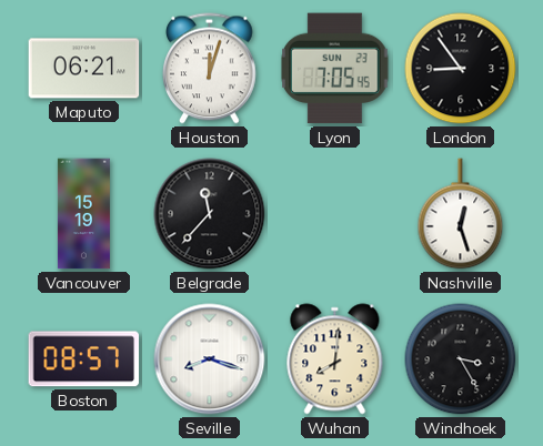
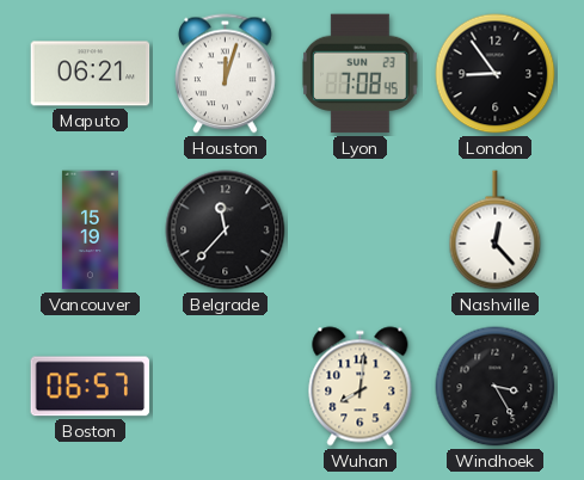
Lyon: 7:05 -> 7:08 (361, 74)
Nashville: 12:27 -> 12:23 (496, 230)
Boston: 08:57 -> 06:57 (91, 387)
Seville: 8:18 -> none (210, 359)
